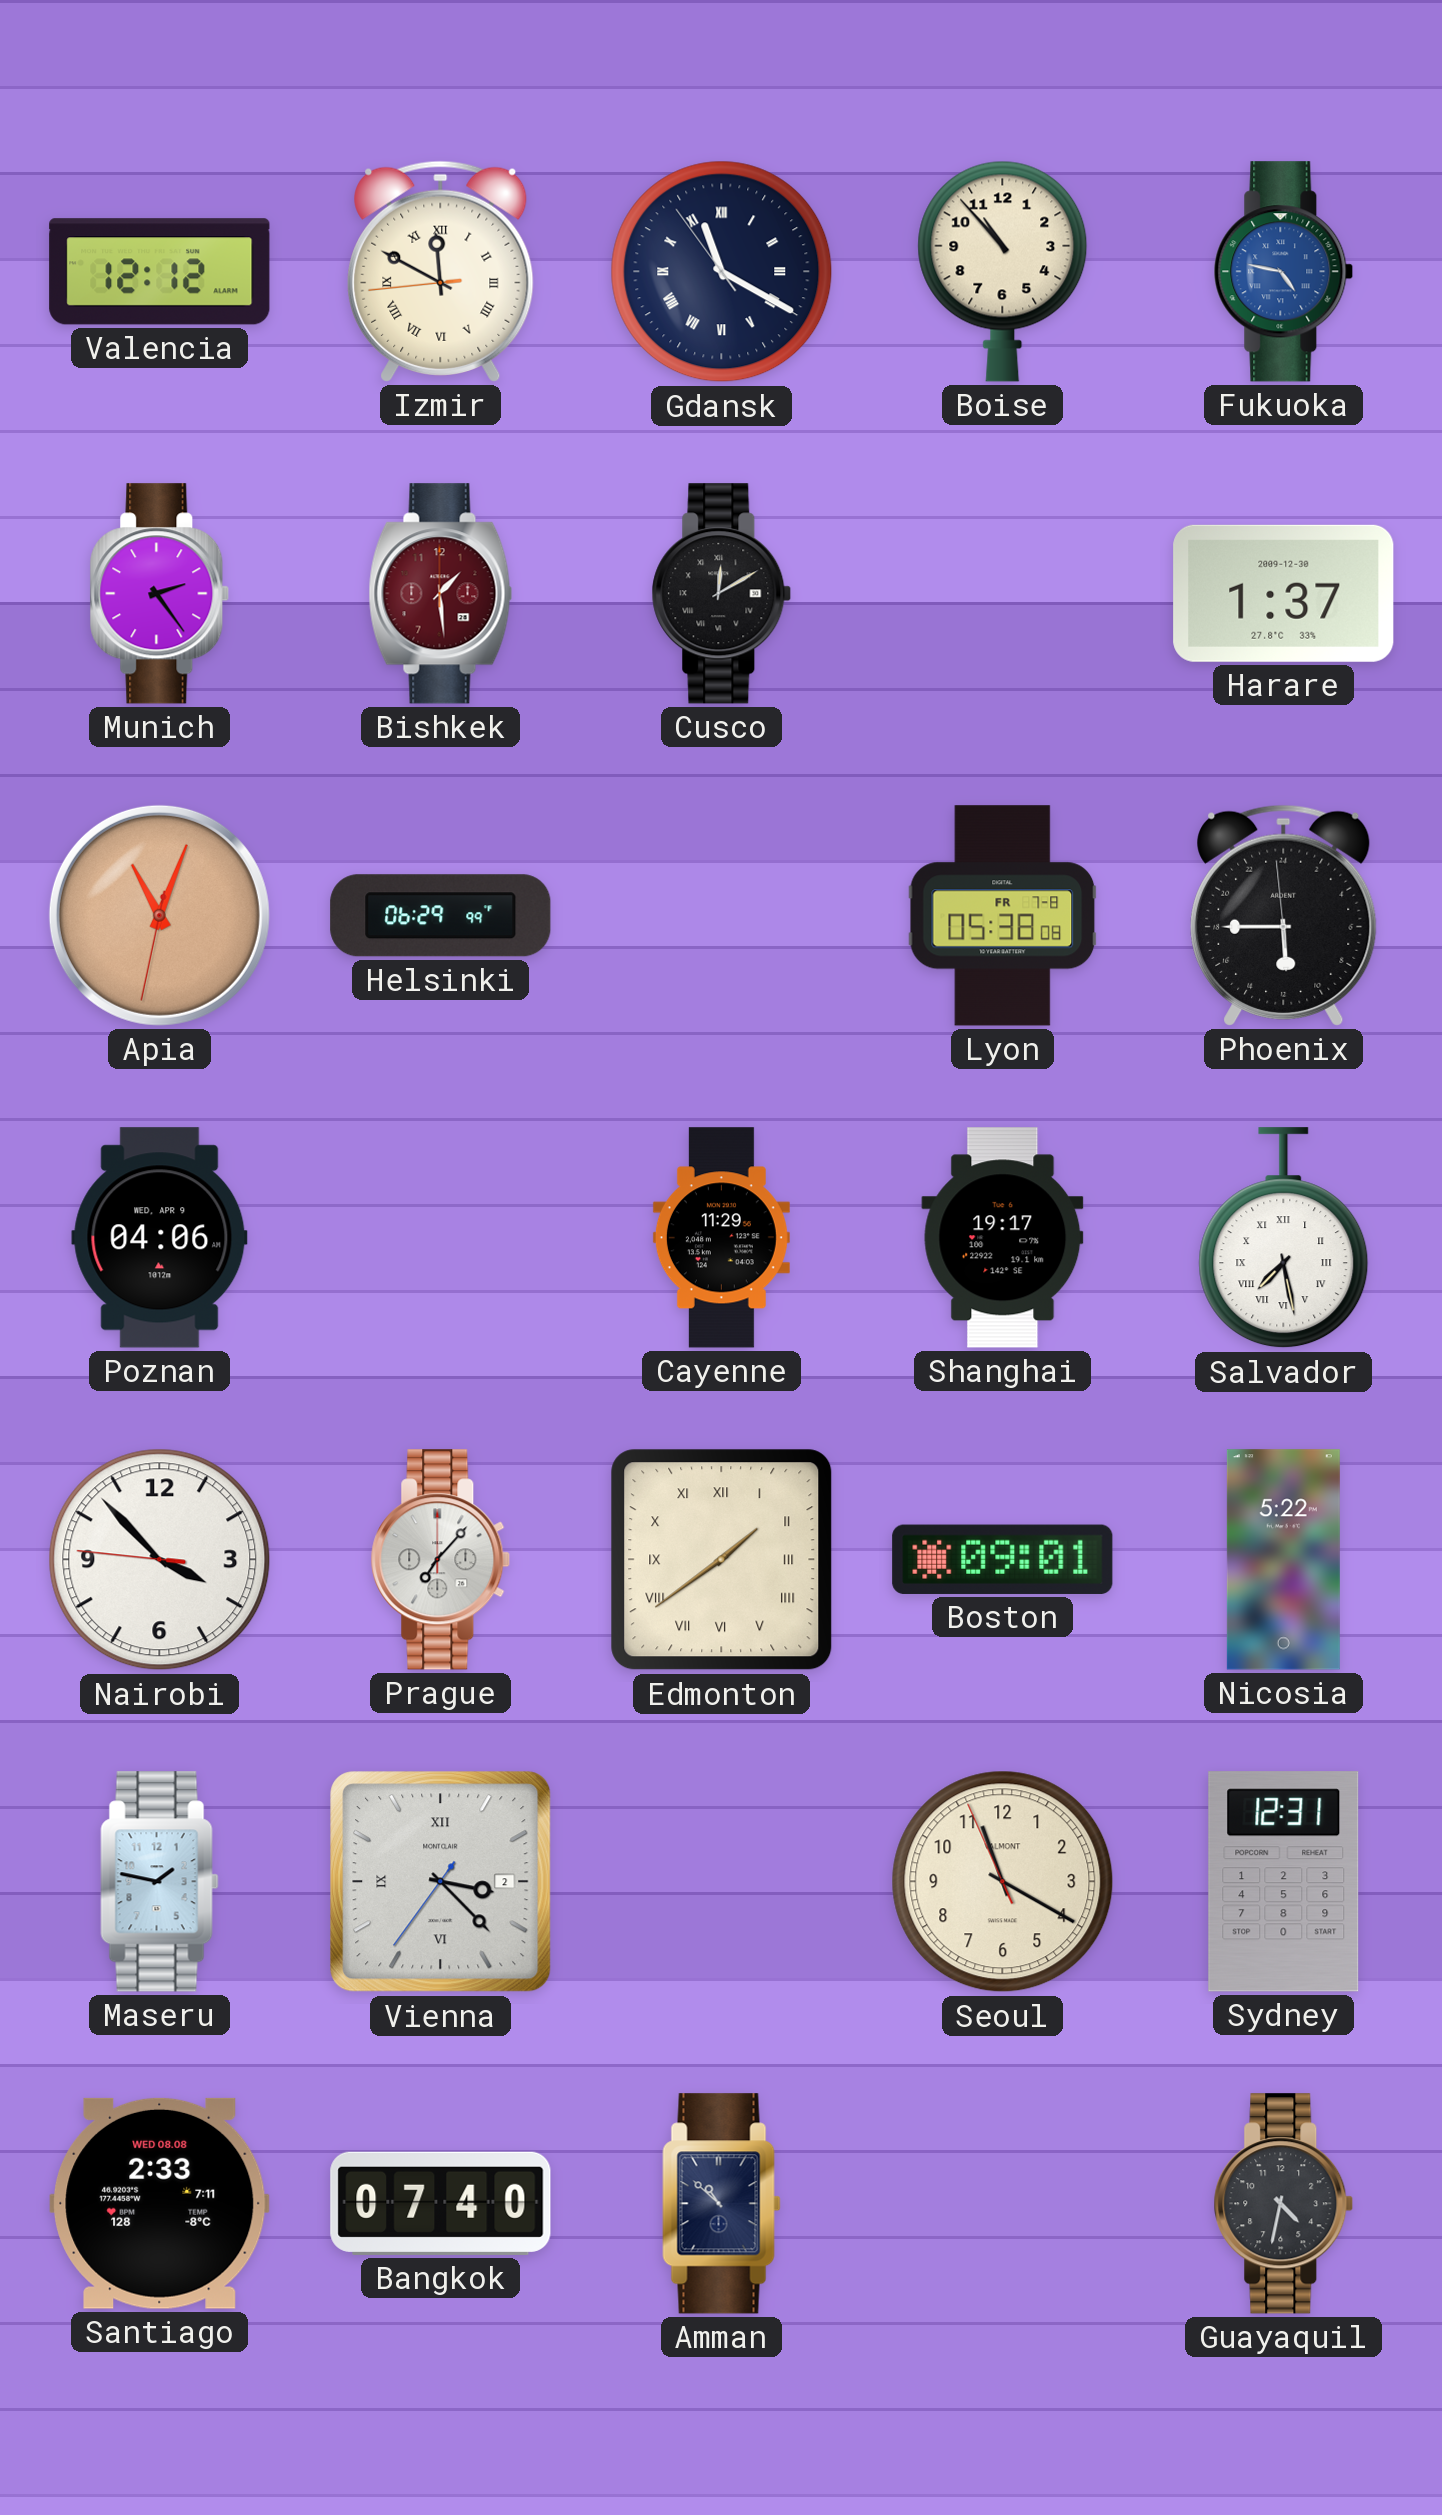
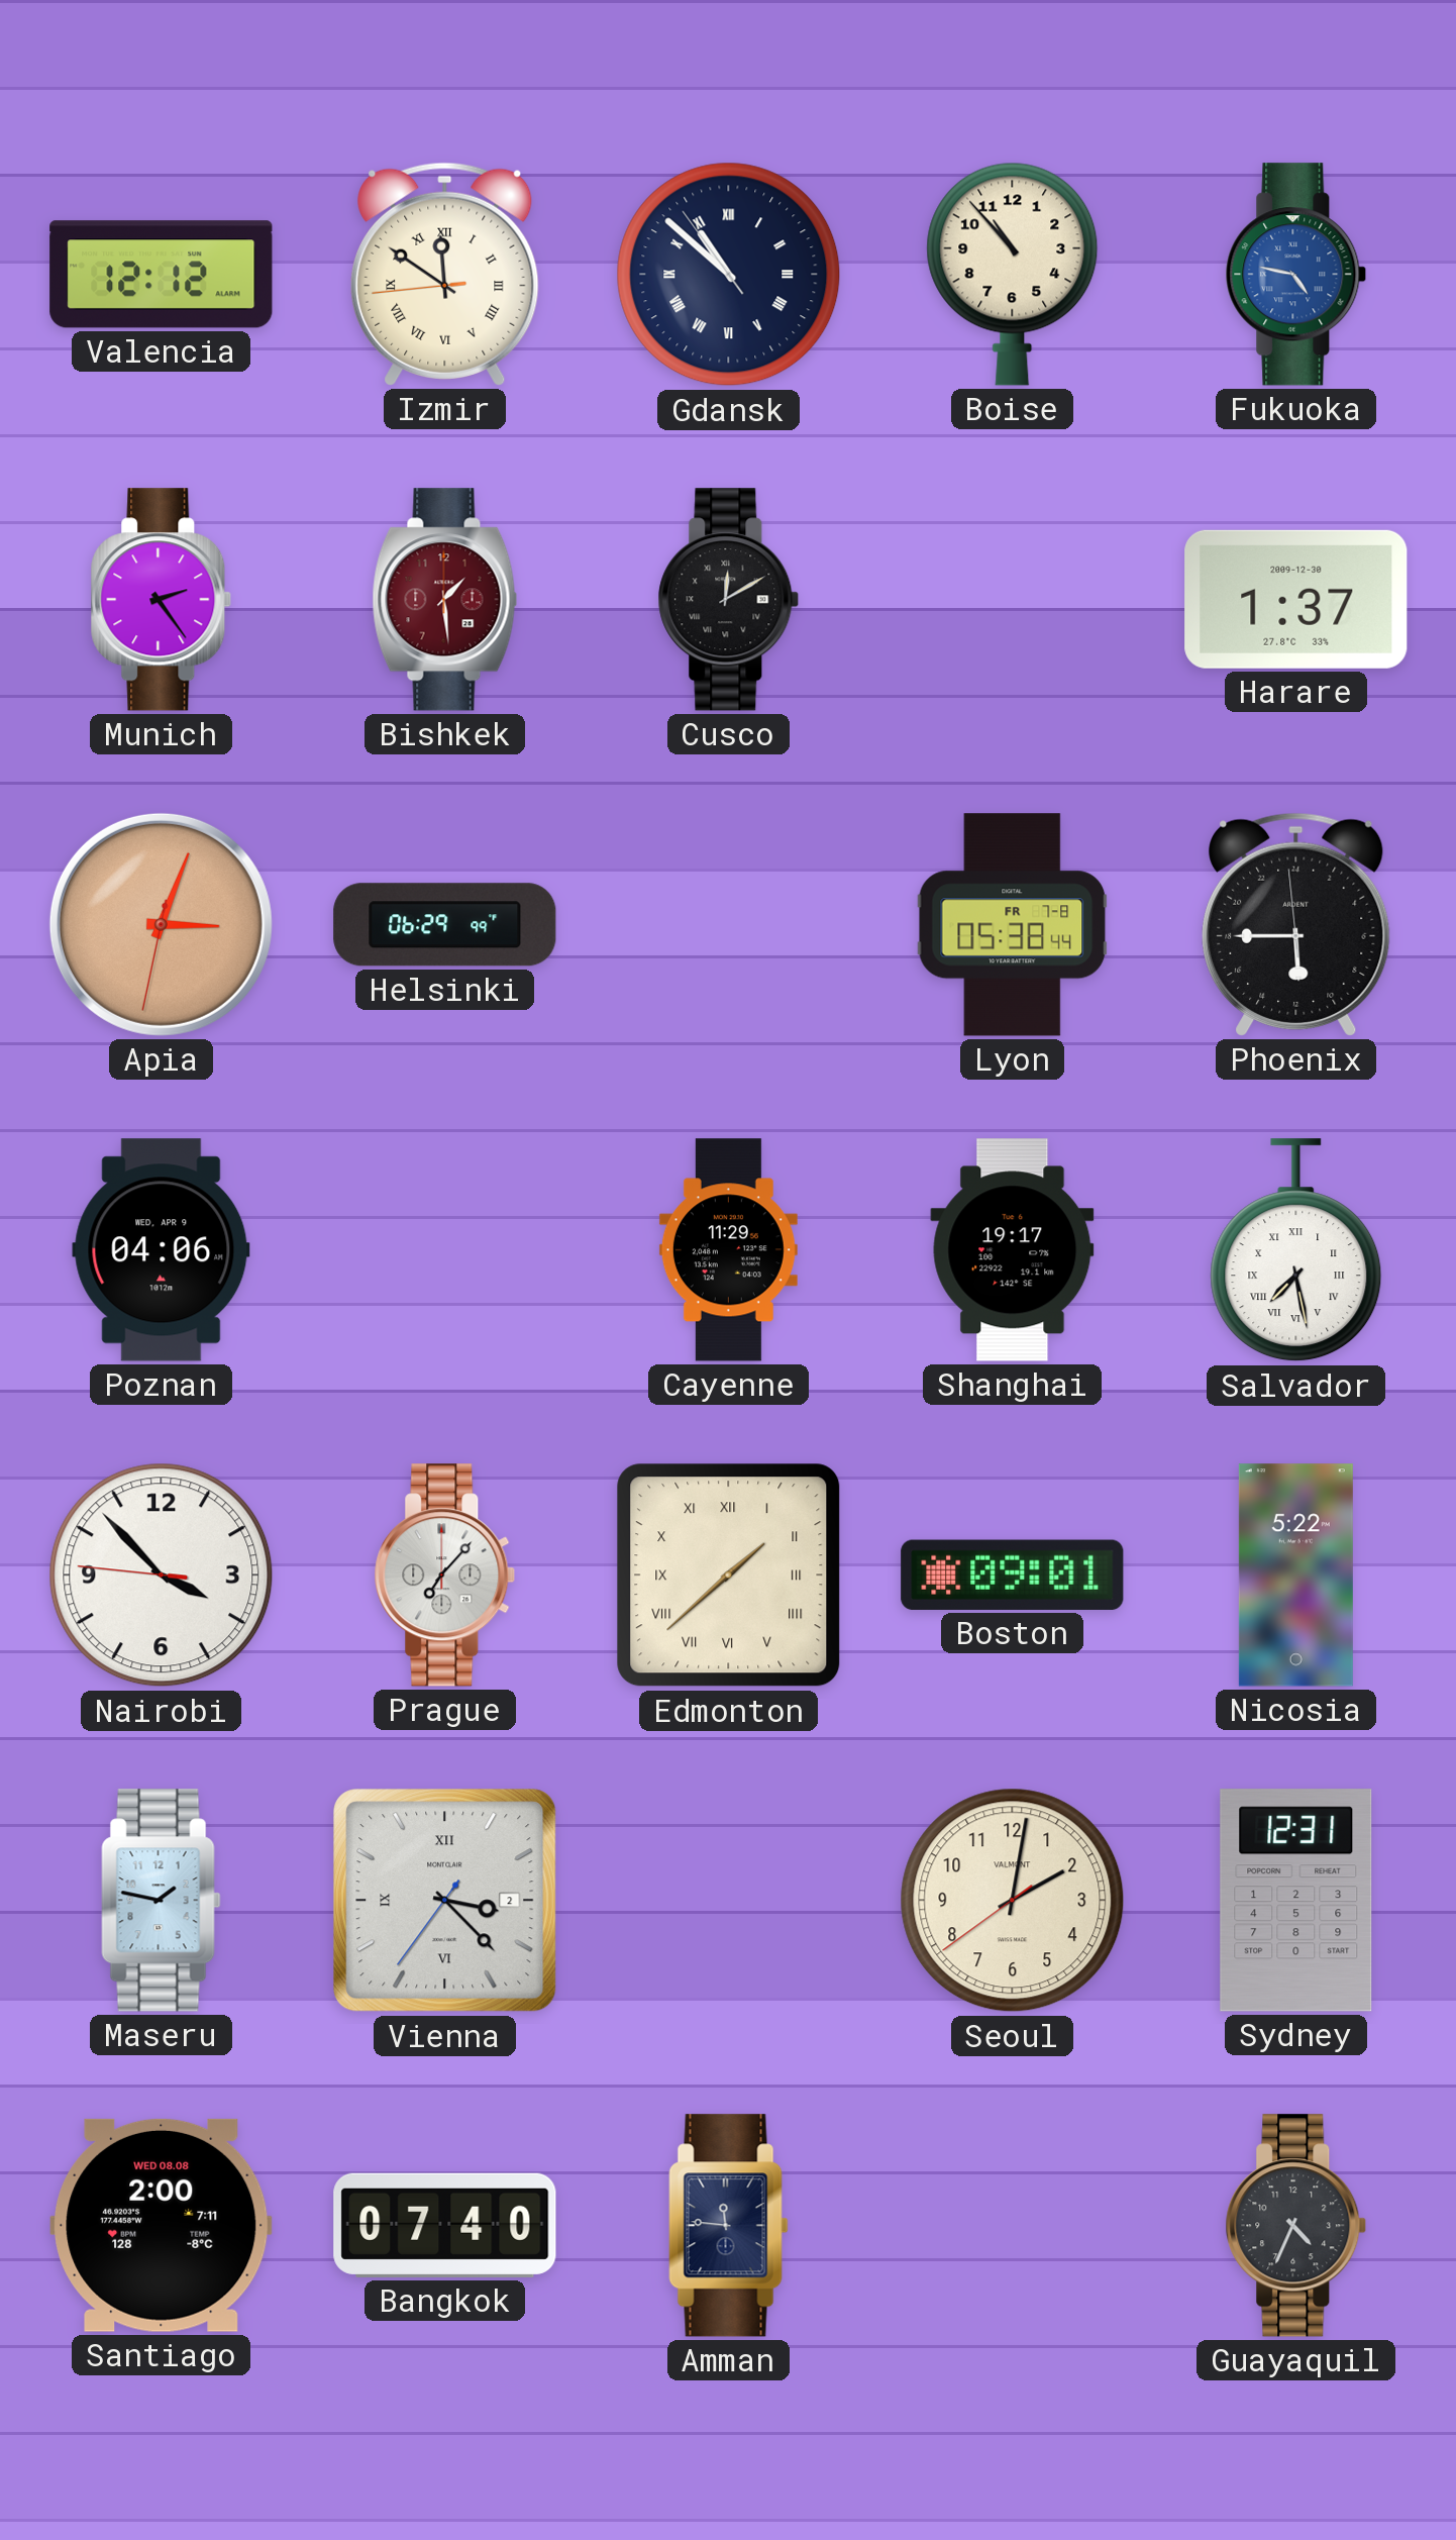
Izmir: 11:49 -> 11:50 (445, 274)
Gdansk: 11:19 -> 10:51 (729, 275)
Apia: 11:03 -> 3:03 (161, 924)
Lyon: 05:38:08 -> 05:38:44 (1013, 925)
Edmonton: 1:39 -> 1:38 (729, 1576)
Seoul: 11:19 -> 2:01 (1013, 1901)
Santiago: 2:33 -> 2:00 (162, 2225)
Amman: 10:52 -> 11:46 (729, 2226)
Guayaquil: 4:32 -> 4:34 (1296, 2226)
